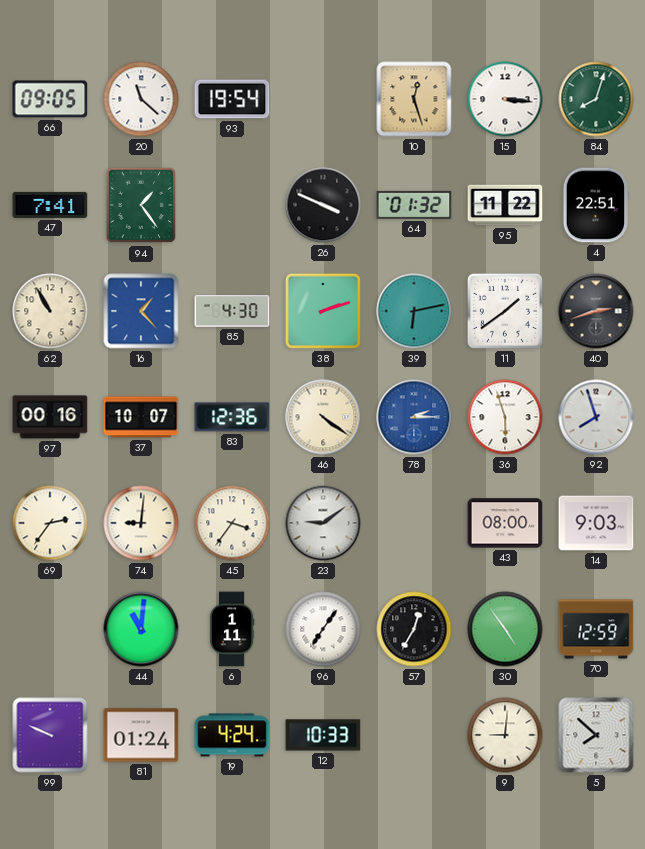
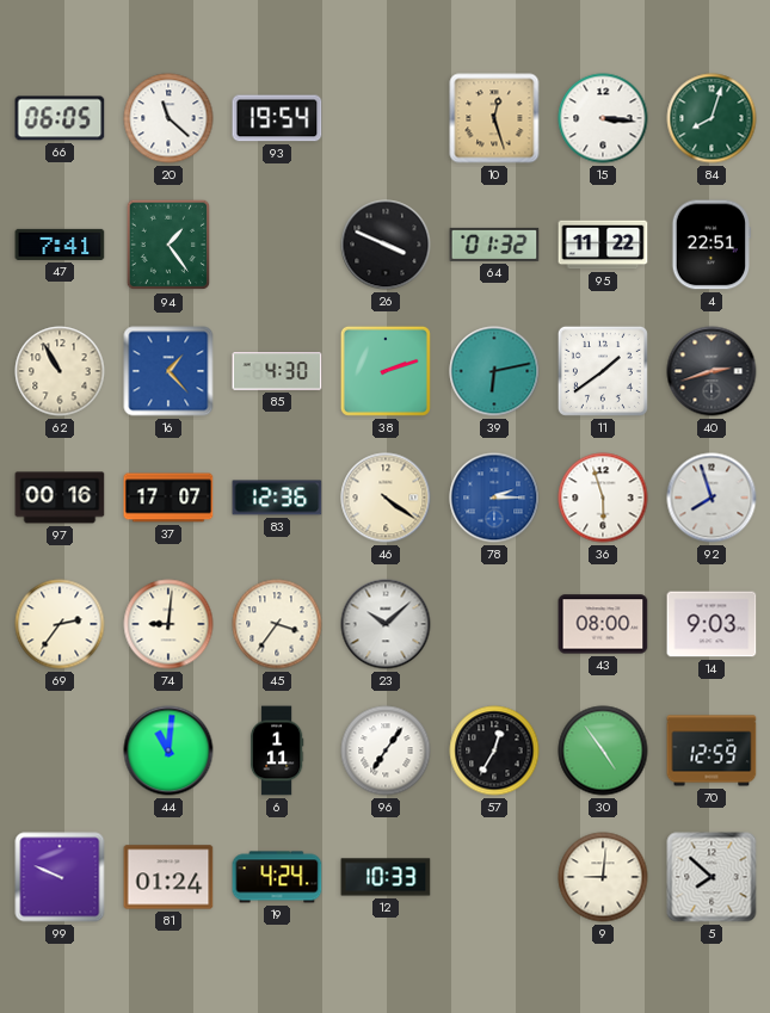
66: 09:05 -> 06:05 (60, 118)
37: 10:07 -> 17:07 (168, 498)
23: 9:09 -> 10:08 (386, 624)
